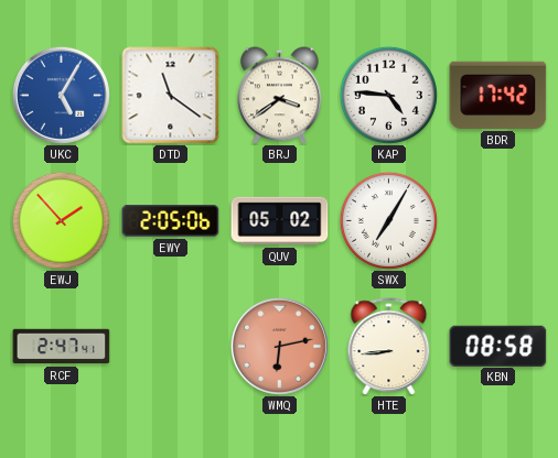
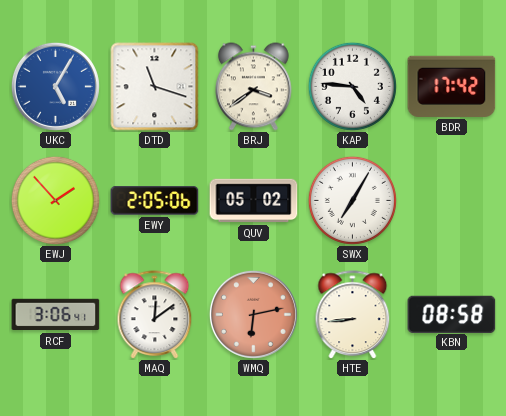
DTD: 11:21 -> 11:18 (155, 87)
RCF: 2:47 -> 3:06 (56, 315)
MAQ: none -> 12:09 (155, 315)
